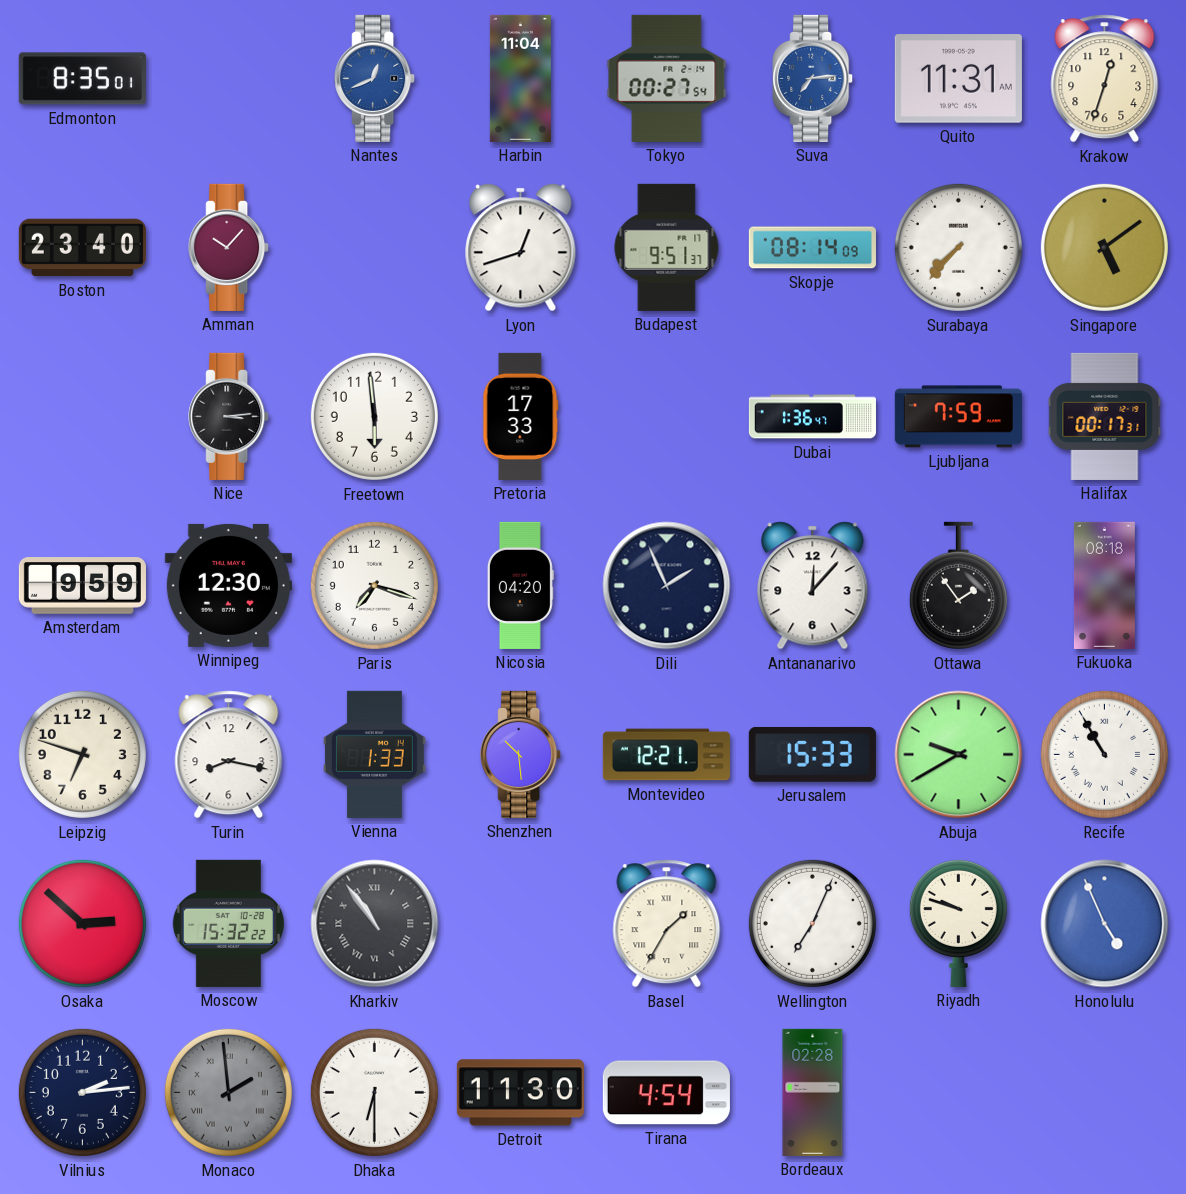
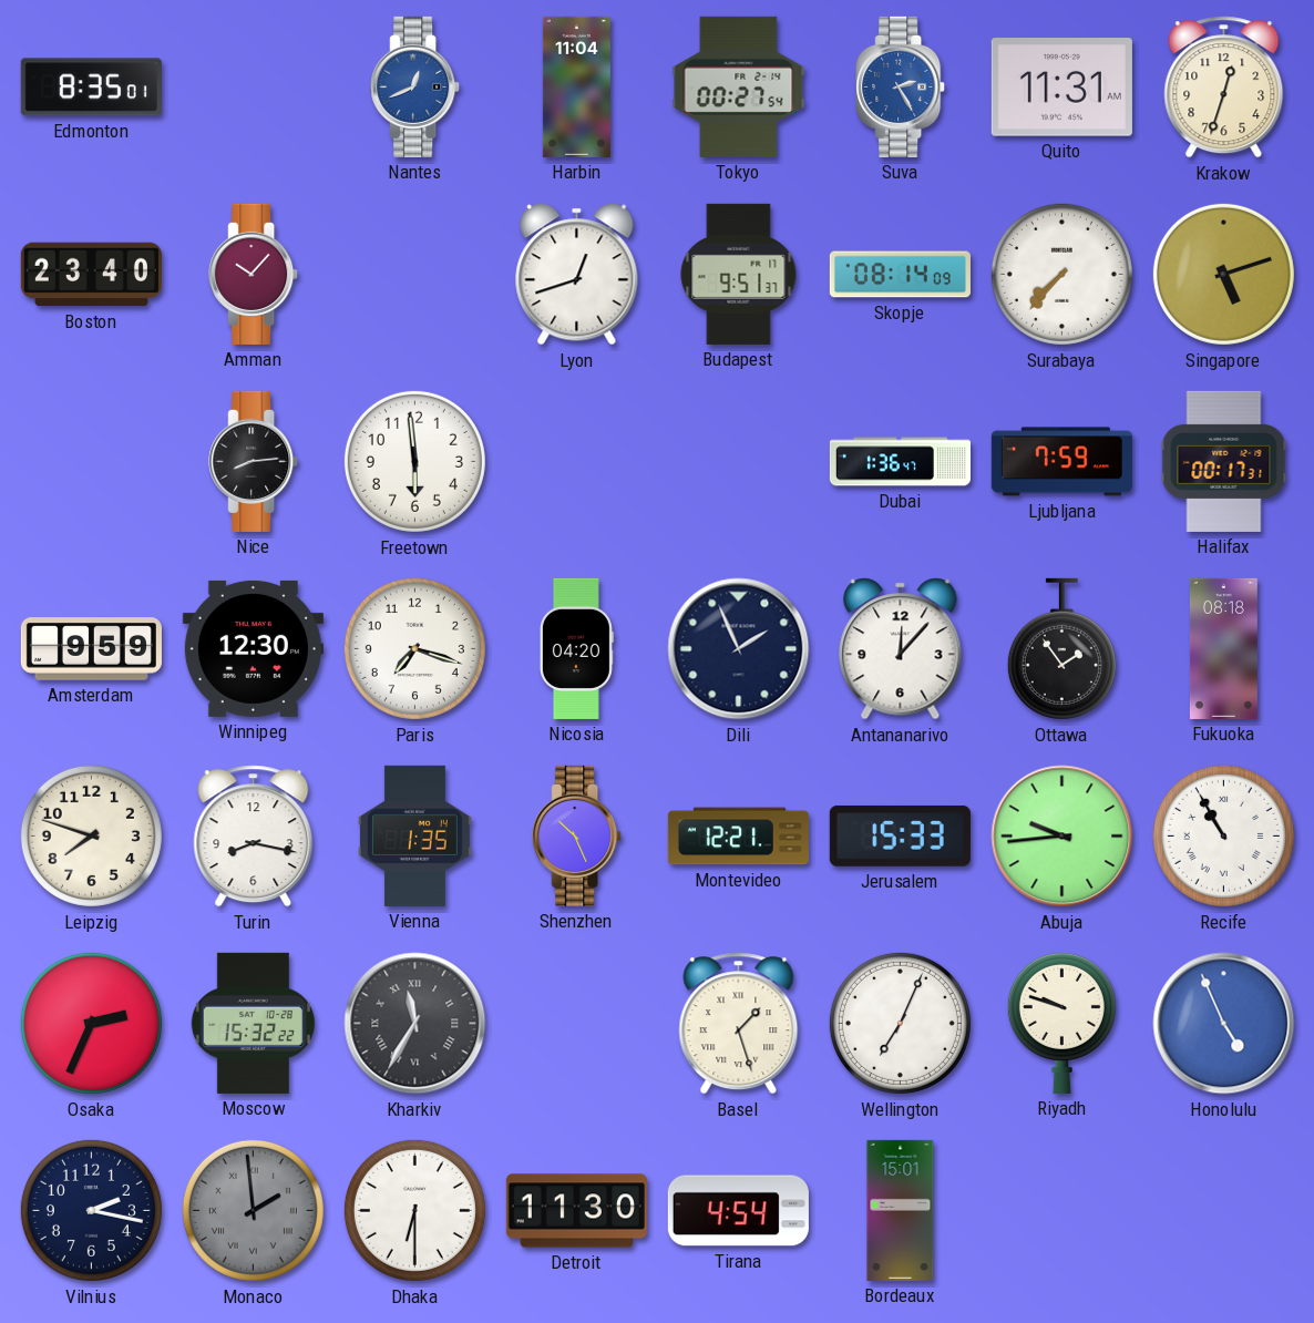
Suva: 7:14 -> 2:25 (901, 86)
Singapore: 5:09 -> 5:12 (1223, 274)
Nice: 3:14 -> 8:14 (254, 461)
Pretoria: 17:33 -> none (521, 416)
Leipzig: 6:48 -> 7:48 (91, 835)
Vienna: 1:33 -> 1:35 (414, 835)
Shenzhen: 10:29 -> 10:26 (577, 835)
Abuja: 9:40 -> 9:44 (1063, 837)
Osaka: 2:52 -> 2:34 (91, 1023)
Kharkiv: 10:54 -> 11:35 (415, 1024)
Basel: 1:35 -> 1:27 (739, 1024)
Vilnius: 2:14 -> 2:17 (91, 1210)
Bordeaux: 02:28 -> 15:01 (901, 1210)
